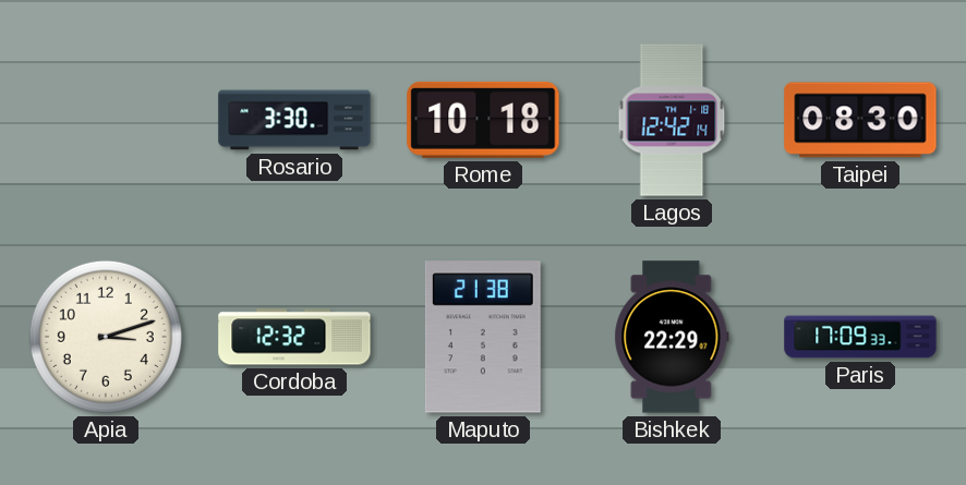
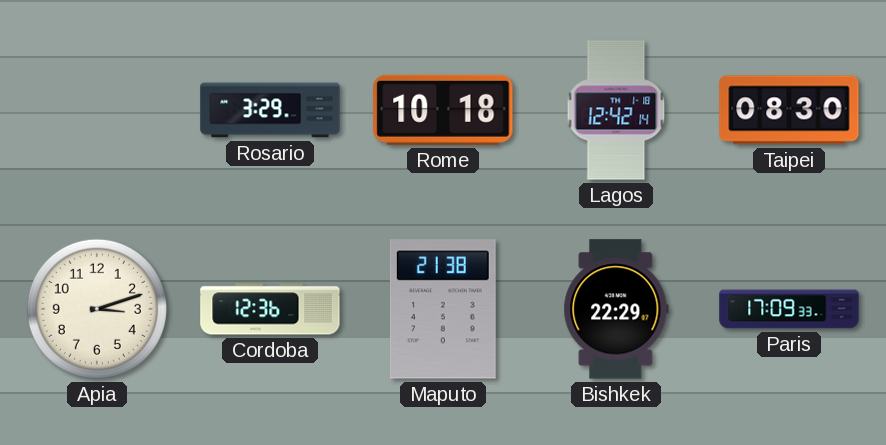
Rosario: 3:30 -> 3:29 (270, 110)
Cordoba: 12:32 -> 12:36 (270, 309)
